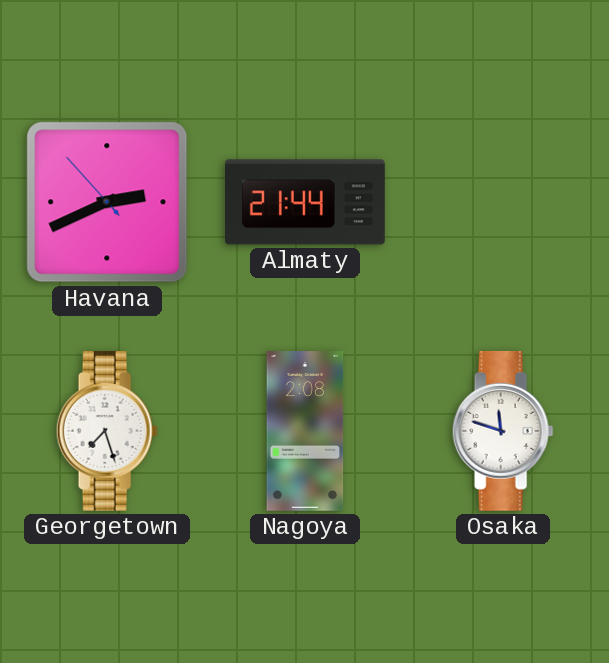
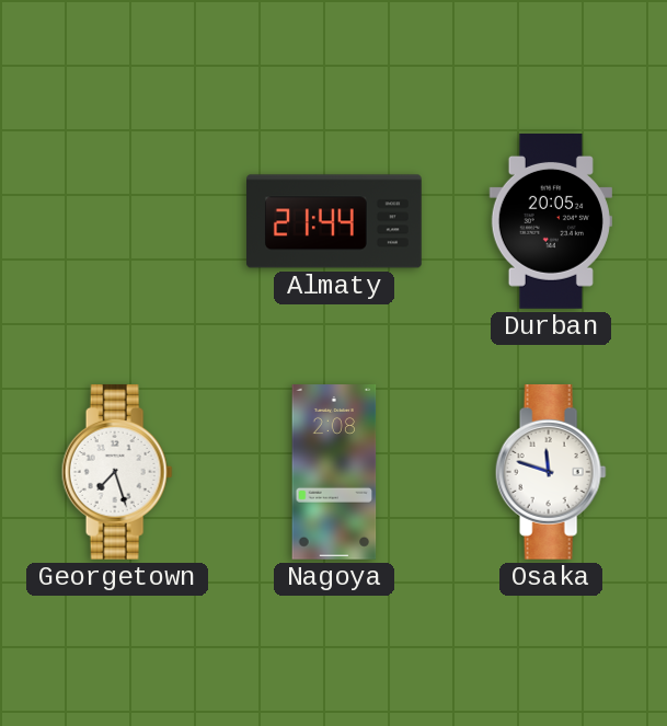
Havana: 2:40 -> none (107, 202)
Durban: none -> 20:05 (551, 221)
